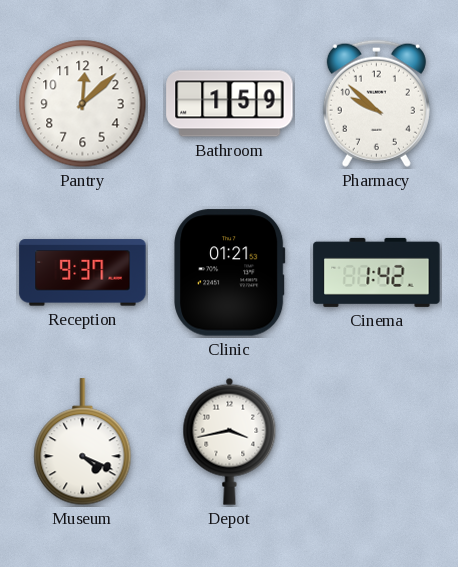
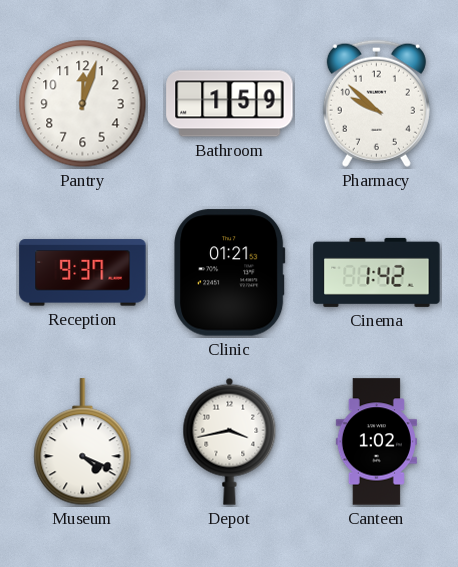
Pantry: 12:08 -> 12:03 (83, 104)
Canteen: none -> 1:02 (376, 442)
